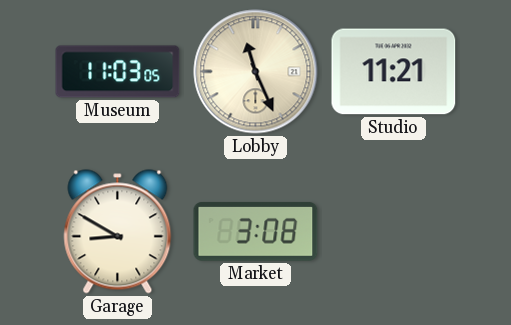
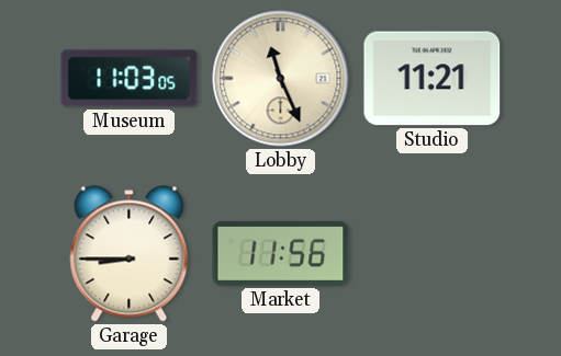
Garage: 8:50 -> 8:45 (130, 254)
Market: 3:08 -> 11:56 (281, 253)
